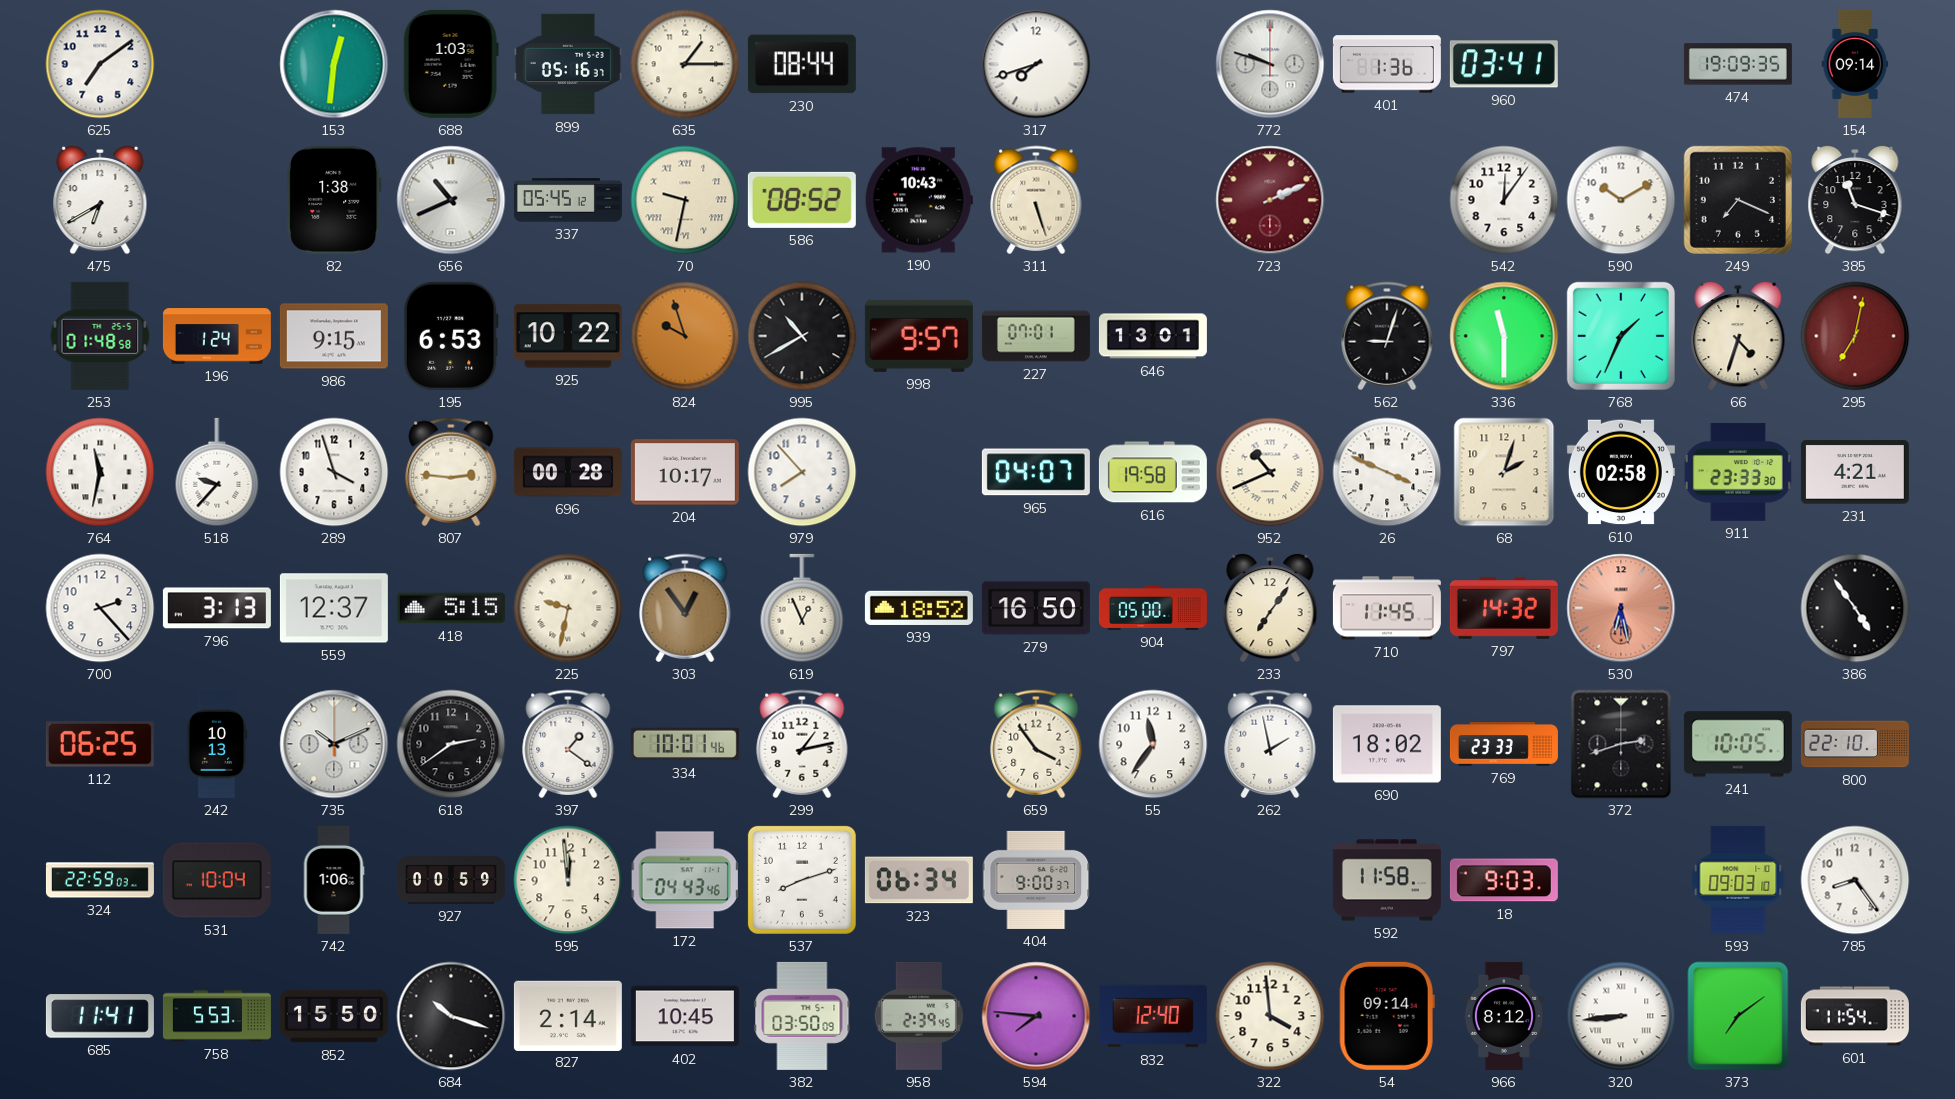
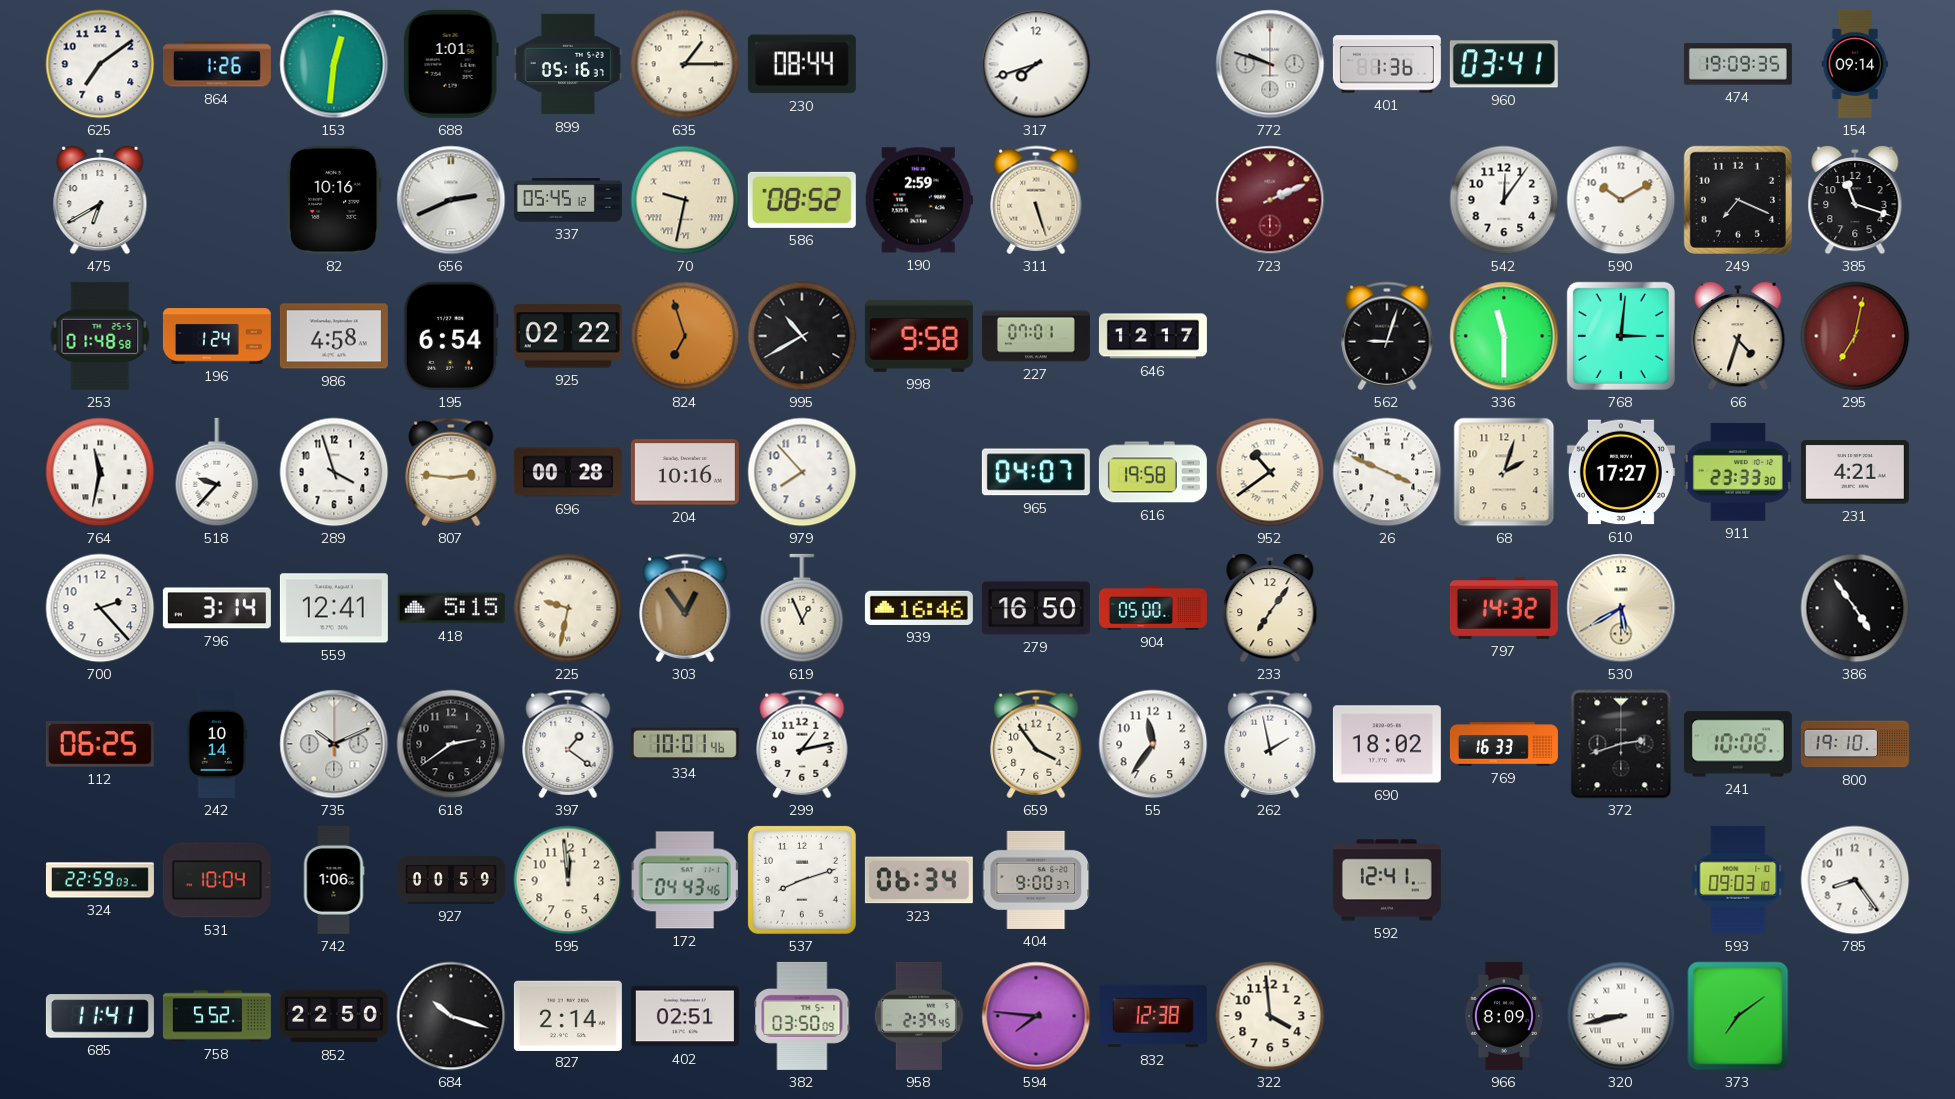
864: none -> 1:26 (217, 64)
688: 1:03 -> 1:01 (451, 64)
82: 1:38 -> 10:16 (334, 200)
656: 10:41 -> 2:41 (451, 200)
190: 10:43 -> 2:59 (919, 200)
986: 9:15 -> 4:58 (334, 336)
195: 6:53 -> 6:54 (451, 336)
925: 10:22 -> 02:22 (568, 336)
824: 9:57 -> 6:57 (685, 336)
998: 9:57 -> 9:58 (919, 336)
646: 13:01 -> 12:17 (1153, 336)
768: 1:34 -> 3:01 (1621, 336)
204: 10:17 -> 10:16 (685, 472)
952: 10:41 -> 10:39 (1270, 472)
610: 02:58 -> 17:27 (1621, 472)
796: 3:13 -> 3:14 (217, 608)
559: 12:37 -> 12:41 (334, 608)
939: 18:52 -> 16:46 (919, 608)
710: 11:45 -> none (1387, 608)
530: 6:28 -> 5:40 (1621, 608)
530 dial: salmon -> cream (1621, 608)
242: 10:13 -> 10:14 (217, 744)
769: 23:33 -> 16:33 (1504, 744)
241: 10:05 -> 10:08 (1738, 744)
800: 22:10 -> 19:10 (1855, 744)
592: 11:58 -> 12:41 (1387, 880)
18: 9:03 -> none (1504, 880)
758: 5:53 -> 5:52 (217, 1016)
852: 15:50 -> 22:50 (334, 1016)
402: 10:45 -> 02:51 (685, 1016)
832: 12:40 -> 12:38 (1153, 1016)
54: 09:14 -> none (1387, 1016)
966: 8:12 -> 8:09 (1504, 1016)
320: 8:44 -> 8:43 (1621, 1016)
601: 11:54 -> none (1855, 1016)
